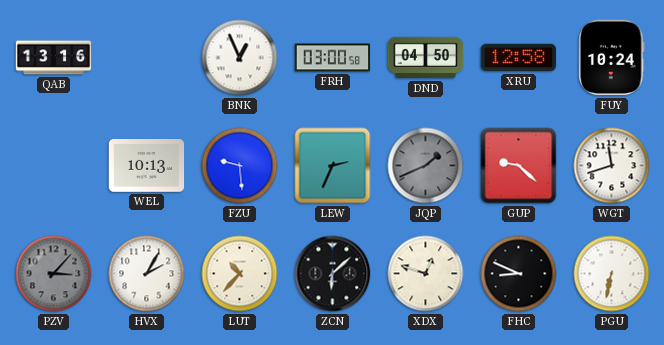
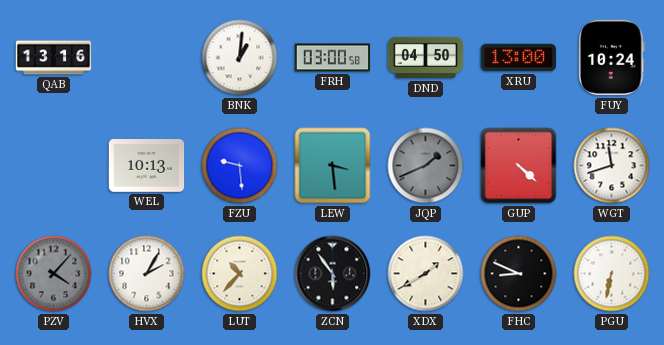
BNK: 12:56 -> 1:01 (240, 58)
XRU: 12:58 -> 13:00 (519, 58)
LEW: 2:34 -> 3:29 (333, 166)
GUP: 9:22 -> 4:22 (519, 166)
PZV: 3:07 -> 4:07 (54, 274)
ZCN: 6:08 -> 5:54 (333, 274)
XDX: 12:48 -> 1:40 (426, 274)
